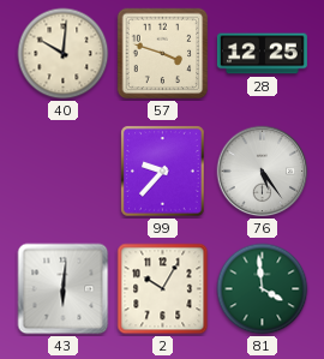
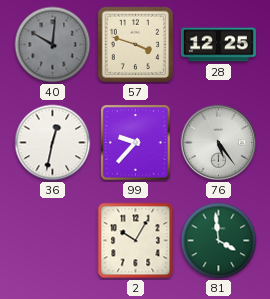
40 dial: cream -> grey (53, 45)
36: none -> 12:32 (53, 143)
43: 6:01 -> none (64, 289)
